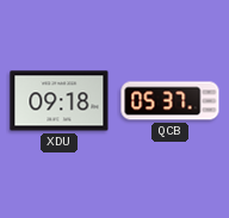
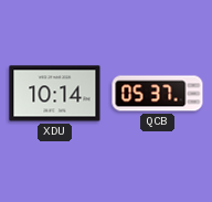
XDU: 09:18 -> 10:14 (55, 94)
